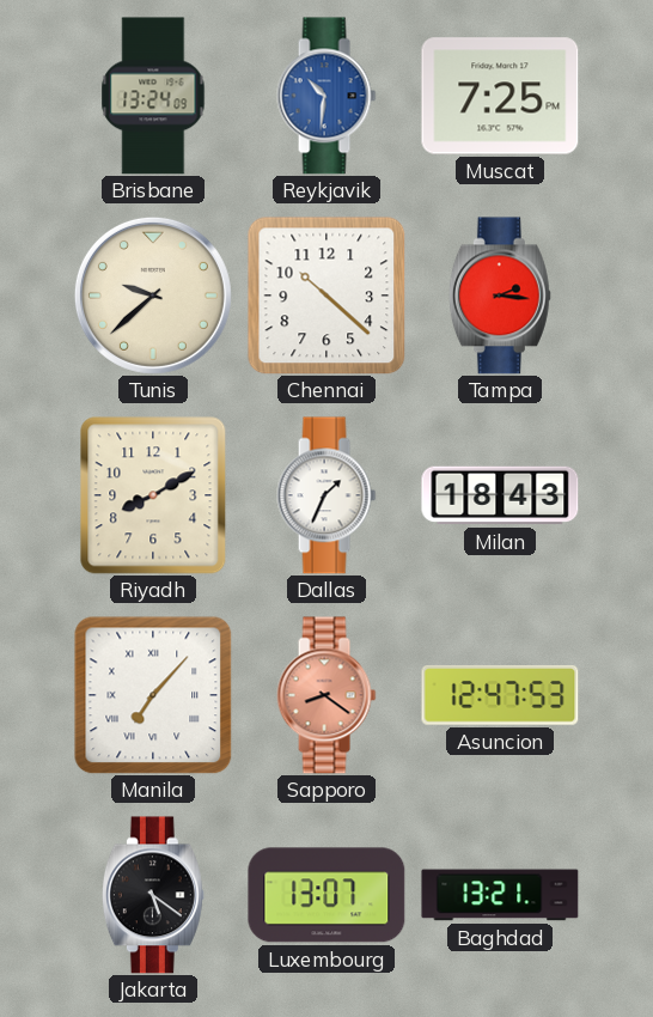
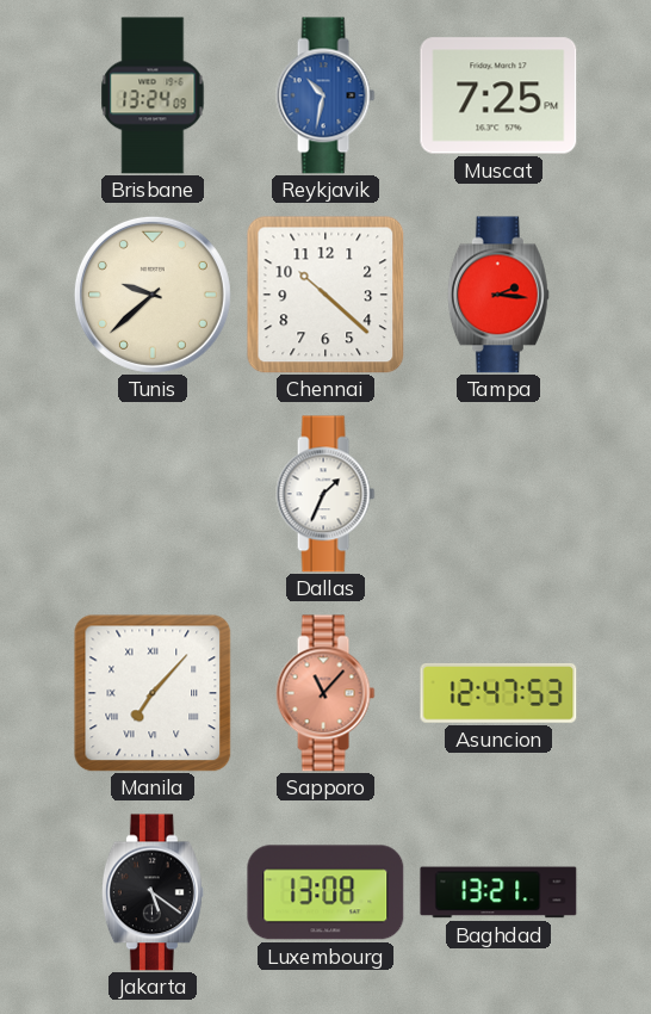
Reykjavik: 10:31 -> 10:32 (325, 95)
Riyadh: 8:10 -> none (153, 495)
Milan: 18:43 -> none (500, 495)
Sapporo: 8:21 -> 11:07 (325, 693)
Luxembourg: 13:07 -> 13:08 (325, 892)
